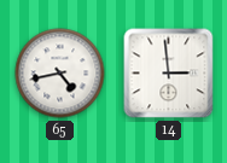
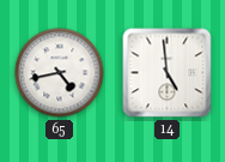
14: 2:59 -> 4:59 (168, 73)
